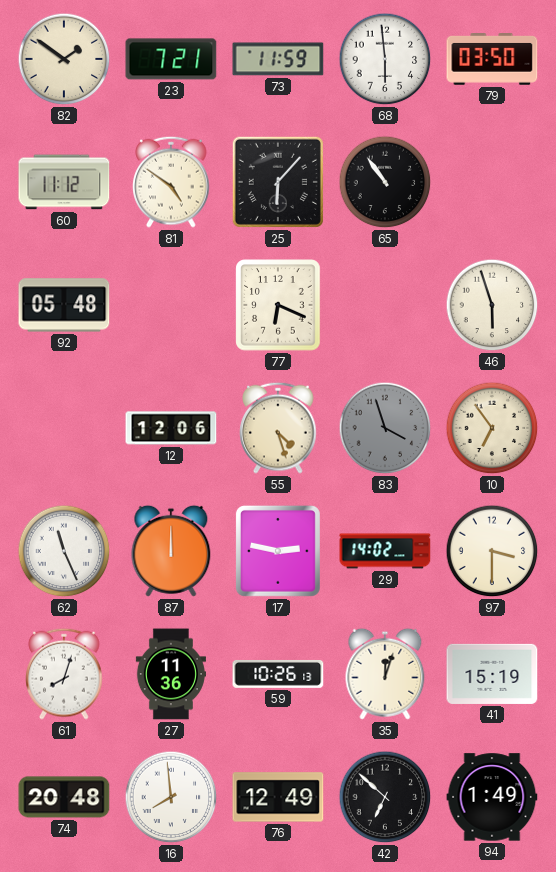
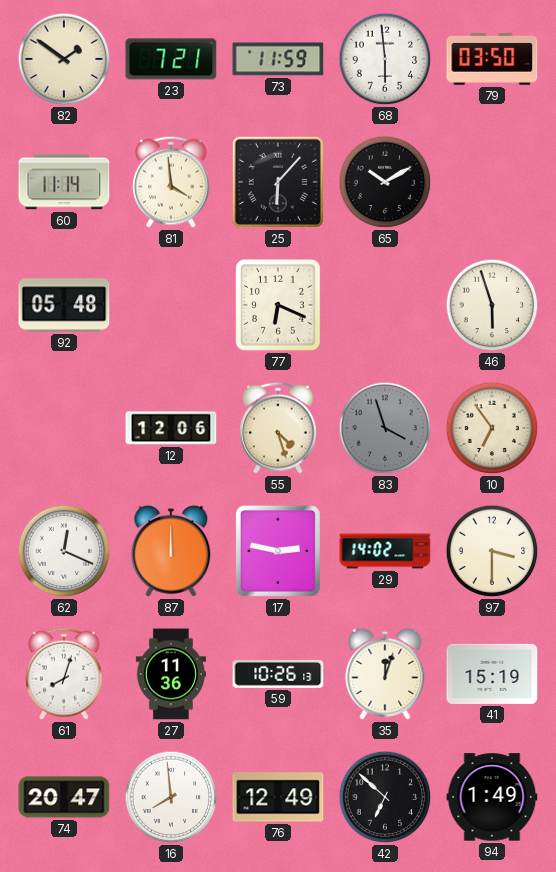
60: 11:12 -> 11:14 (64, 182)
81: 4:51 -> 3:59 (171, 182)
65: 10:54 -> 10:10 (385, 182)
62: 11:26 -> 12:19 (64, 551)
74: 20:48 -> 20:47 (64, 797)
